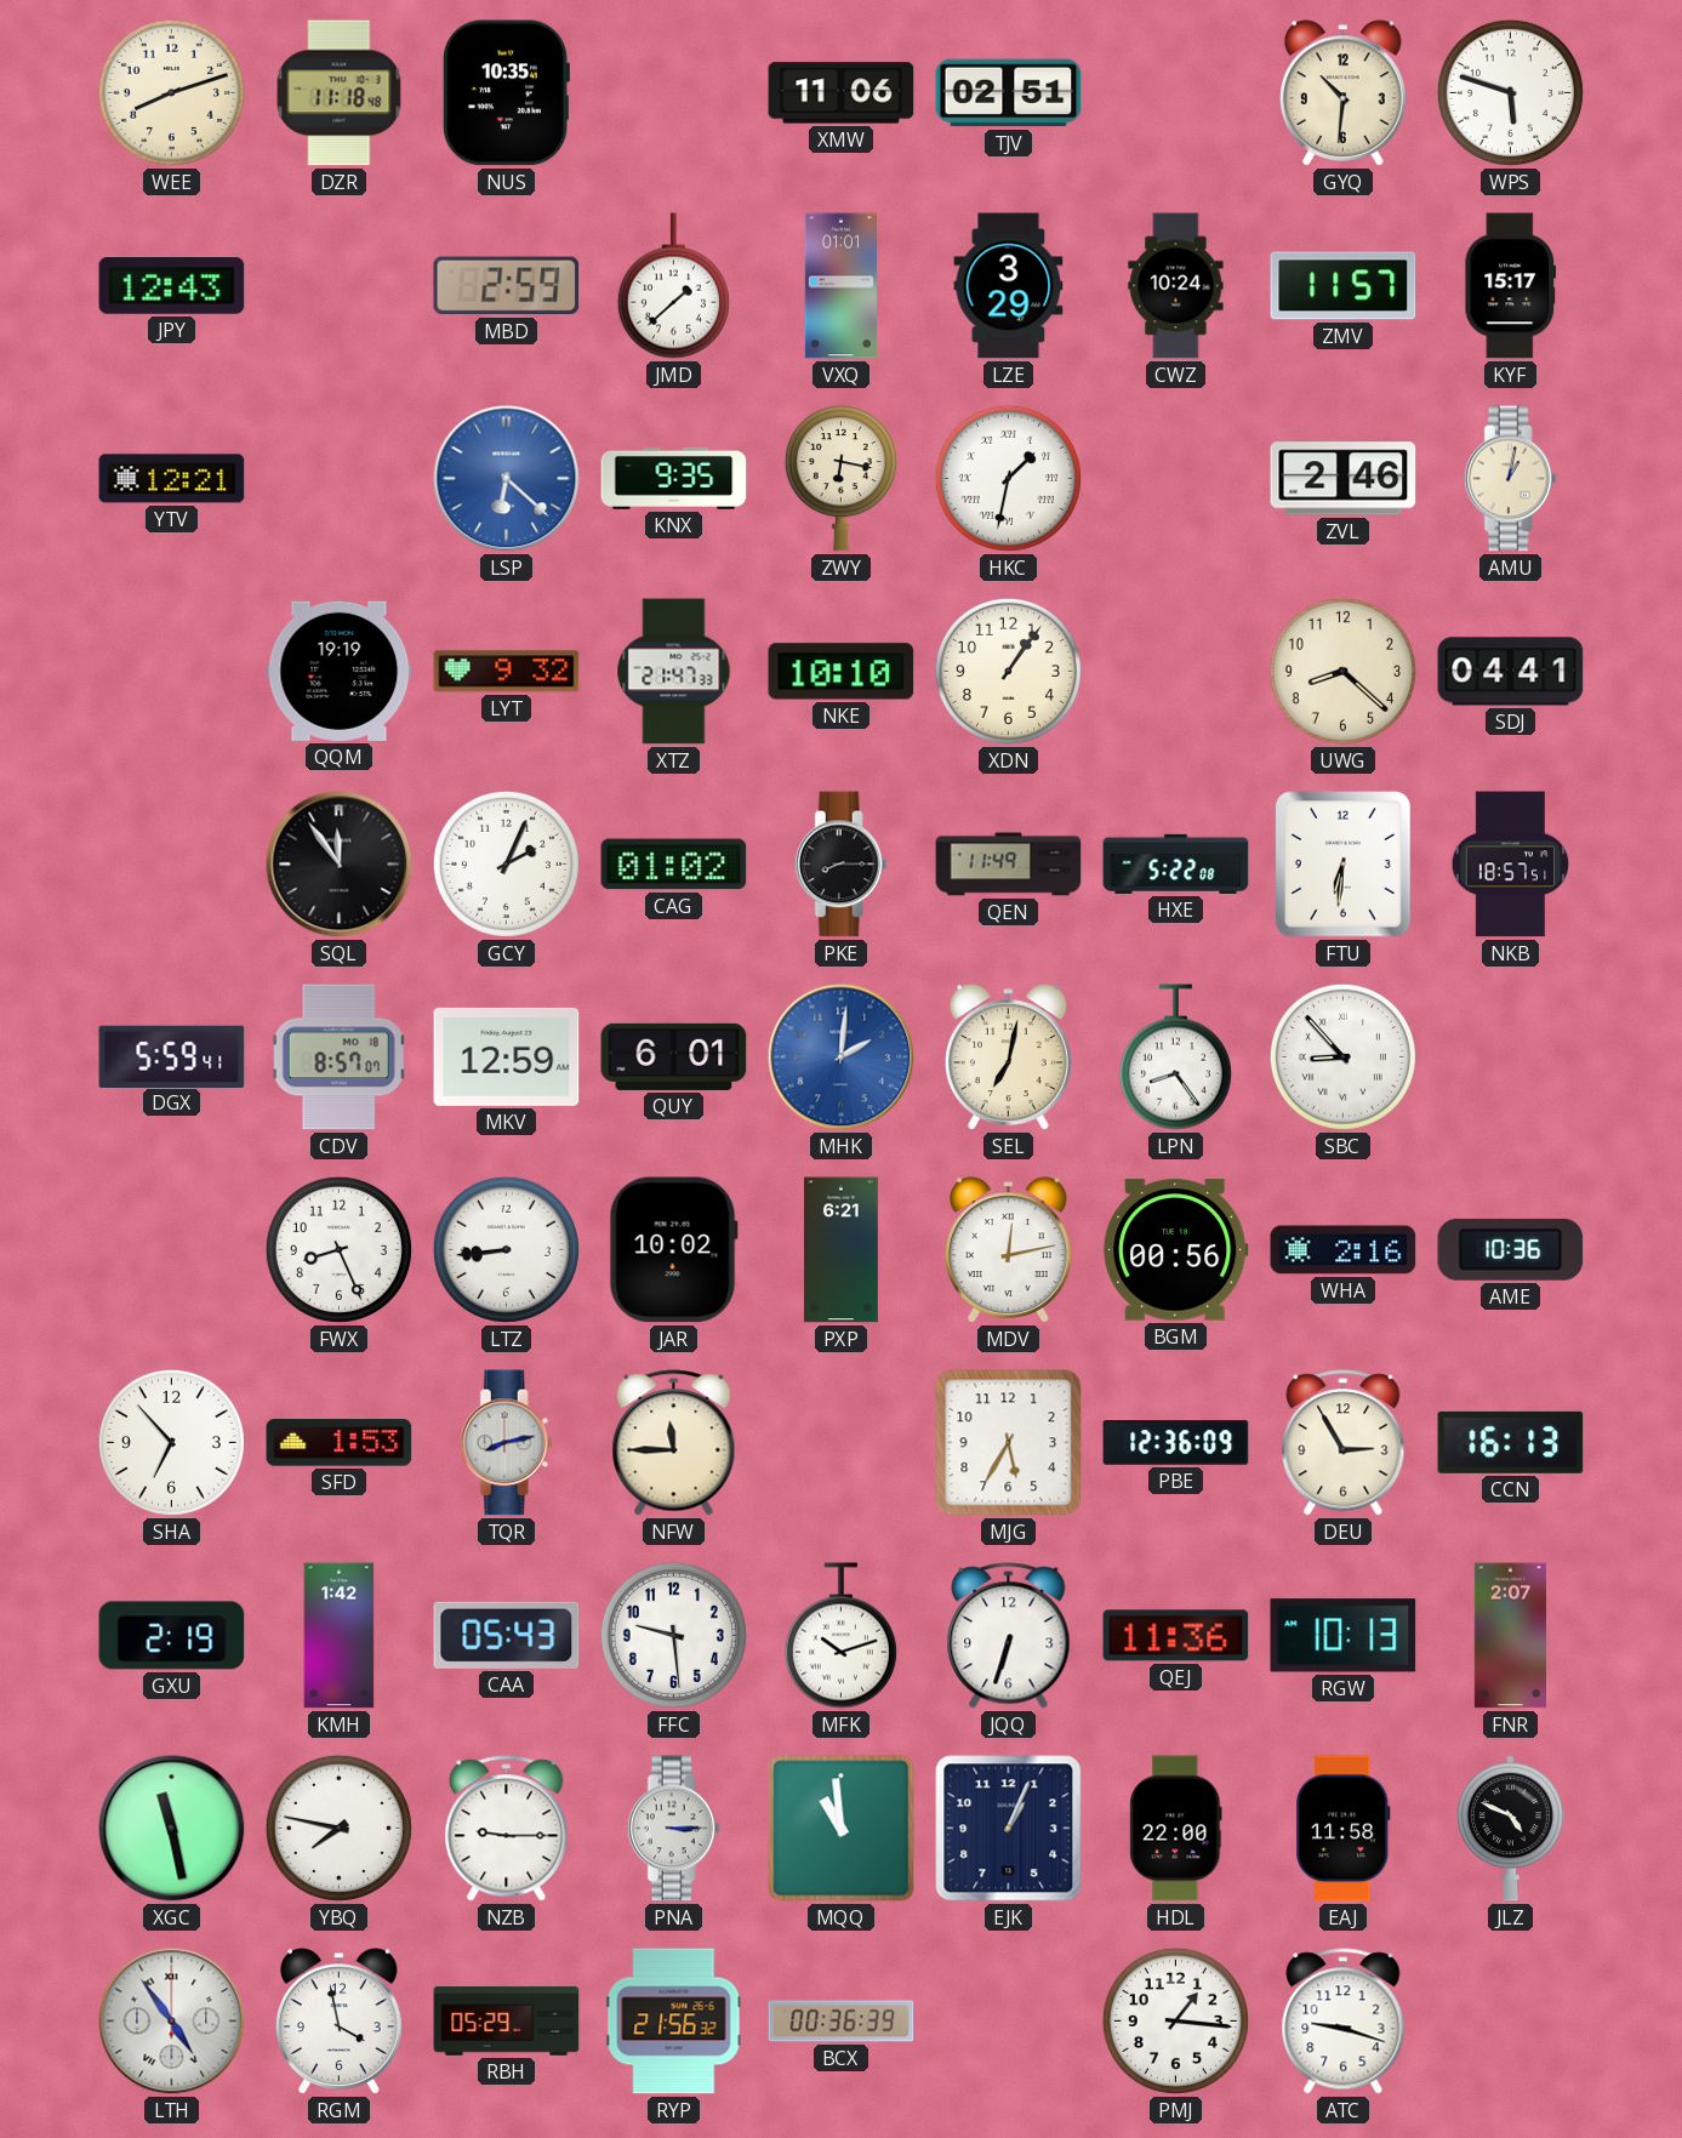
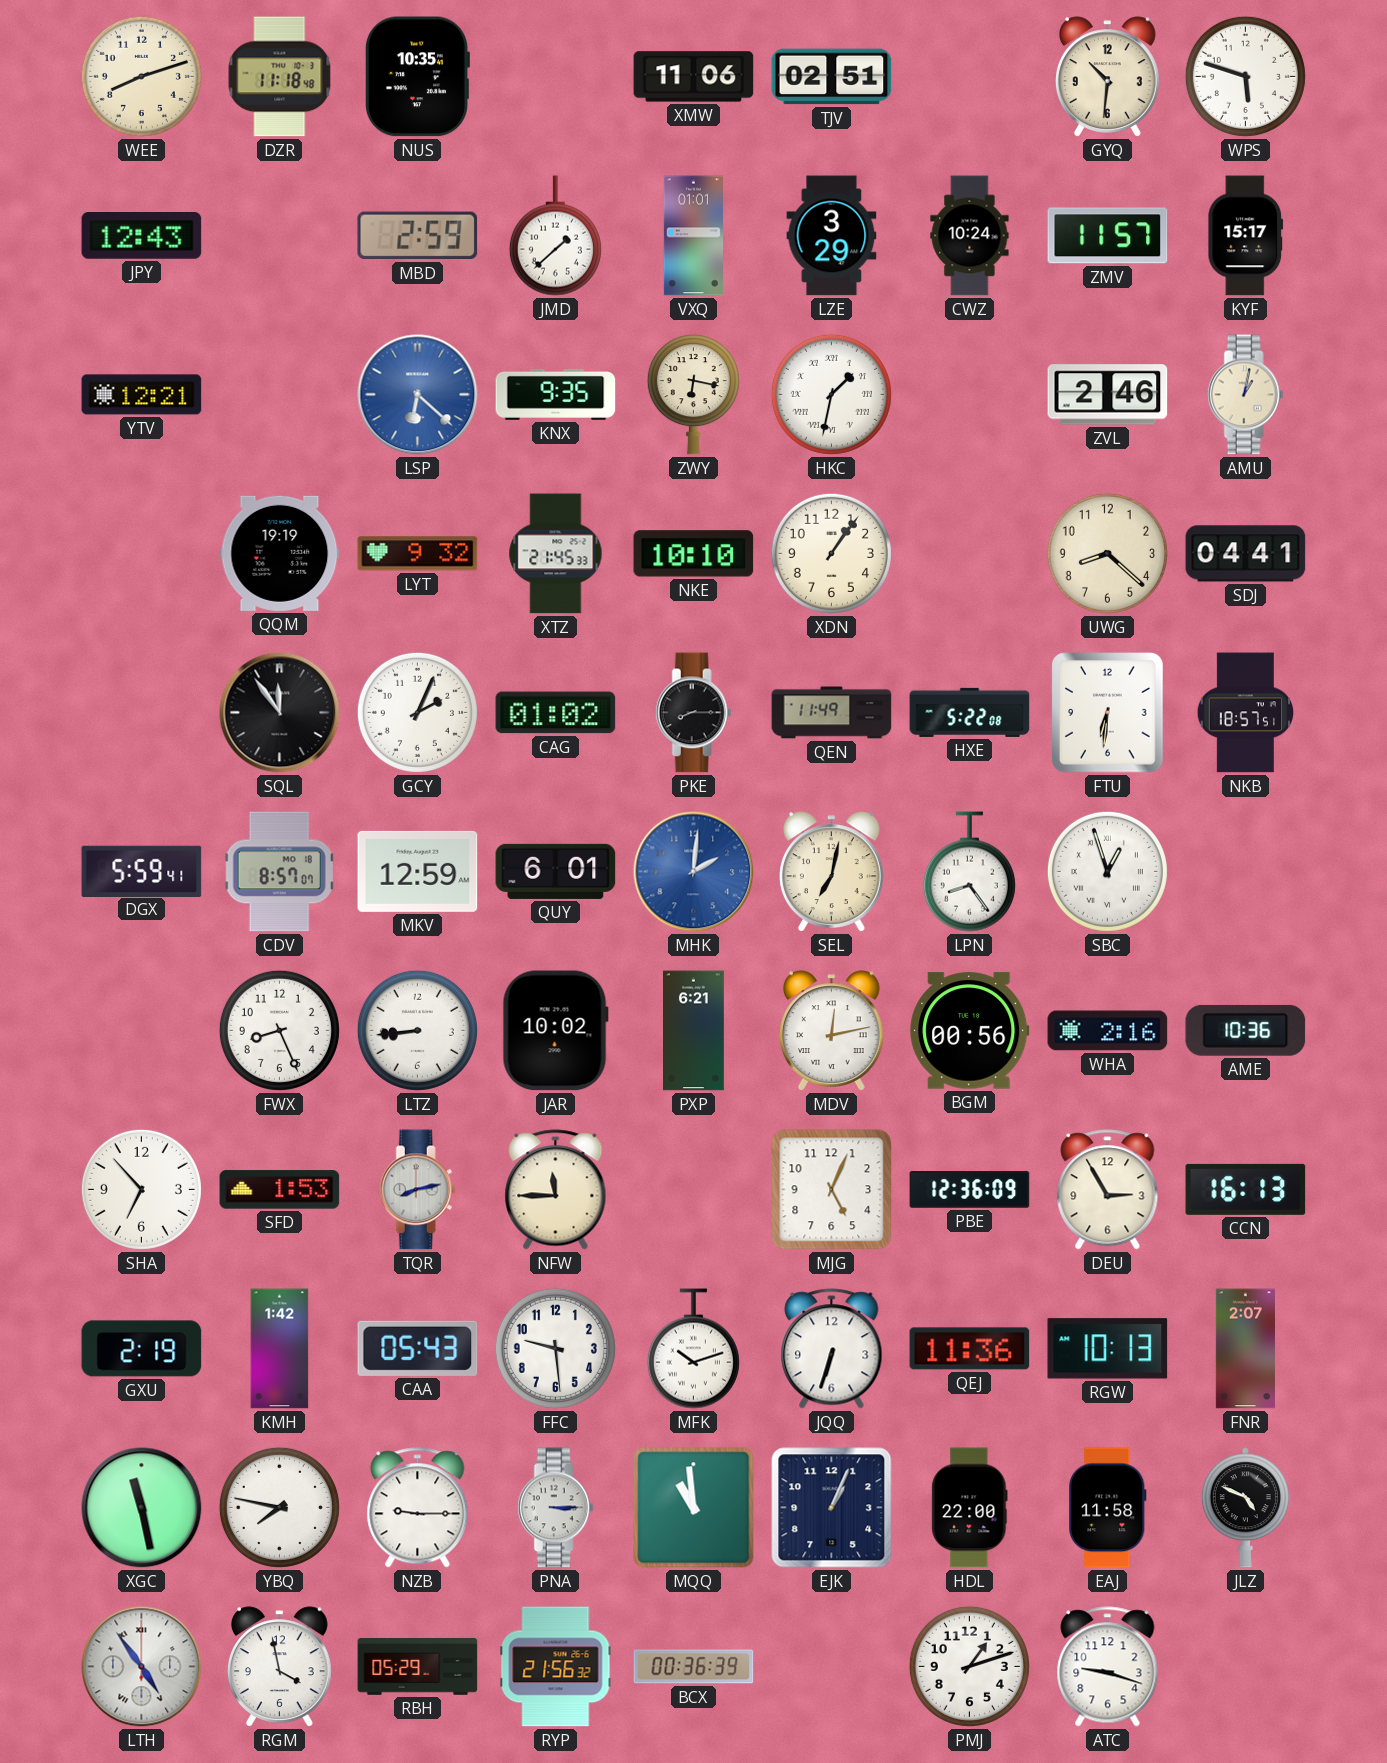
XTZ: 21:47 -> 21:45 (556, 554)
SBC: 8:53 -> 12:57 (1107, 871)
MJG: 5:35 -> 5:04 (832, 1190)
PMJ: 1:16 -> 1:12 (969, 1666)
